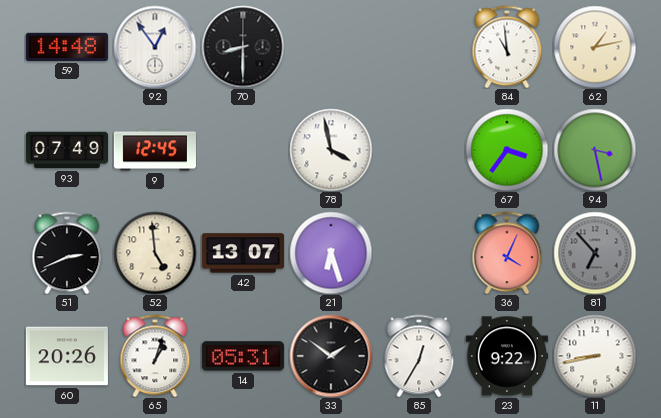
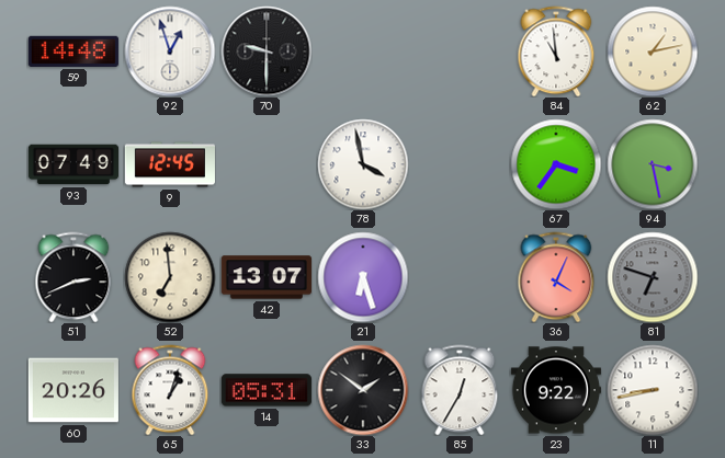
92: 12:54 -> 12:57 (170, 51)
70: 8:30 -> 9:30 (267, 51)
52: 4:59 -> 6:59 (170, 277)
81: 6:53 -> 6:48 (653, 277)
